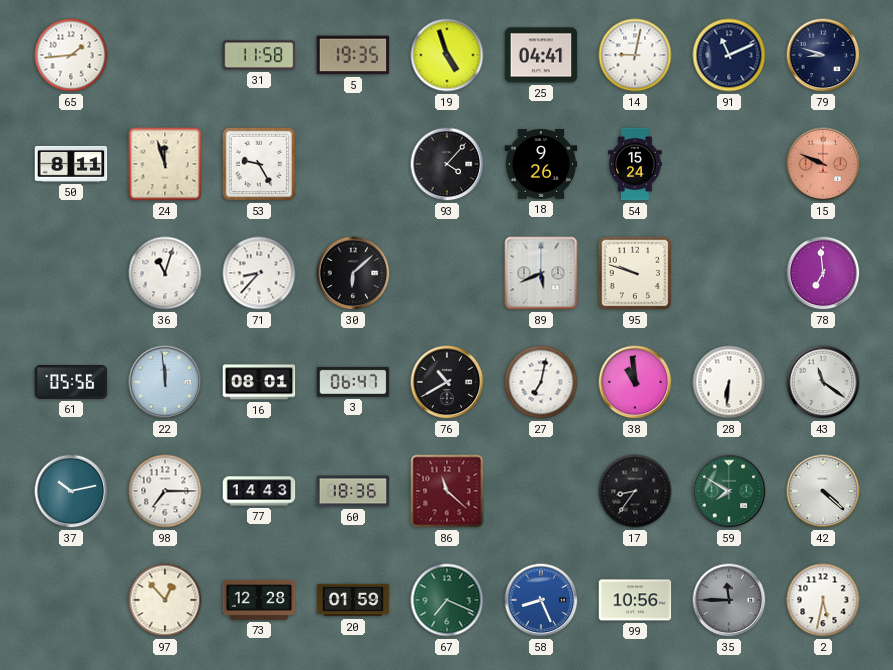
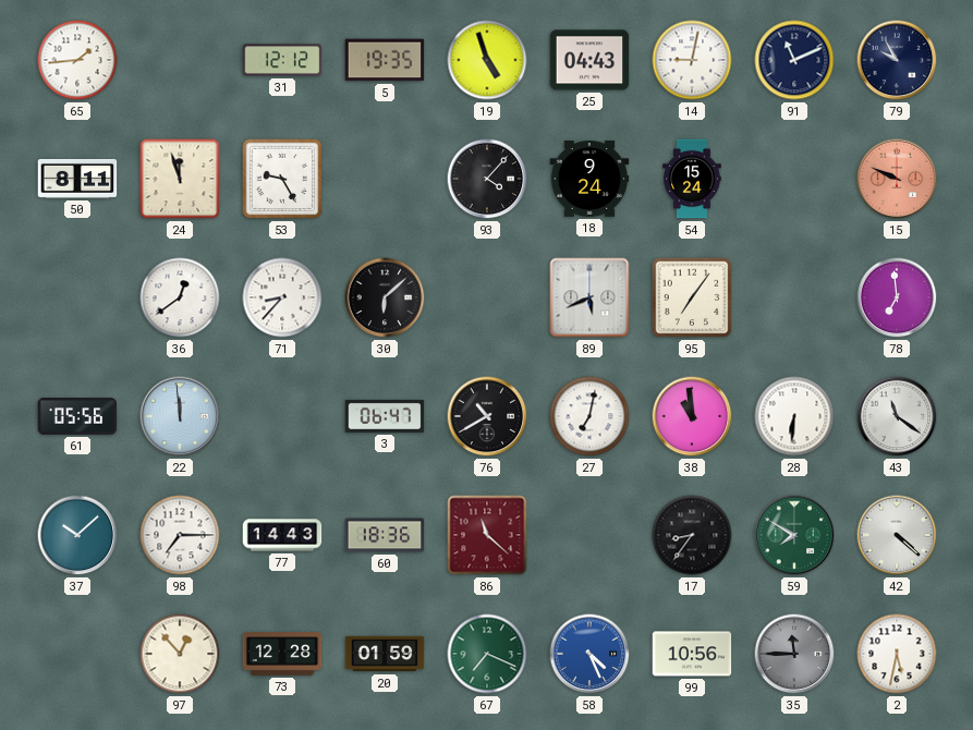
31: 11:58 -> 12:12 (282, 60)
25: 04:41 -> 04:43 (589, 60)
79: 8:48 -> 9:55 (897, 60)
18: 9:26 -> 9:24 (589, 179)
36: 11:03 -> 12:39 (180, 297)
95: 9:48 -> 7:06 (692, 297)
16: 08:01 -> none (259, 382)
37: 10:13 -> 10:08 (77, 535)
58: 8:26 -> 4:26 (589, 654)
